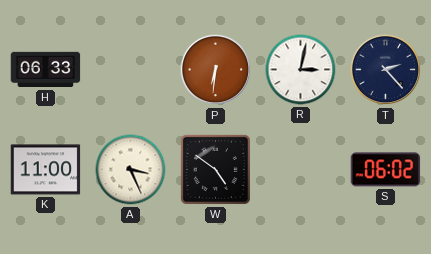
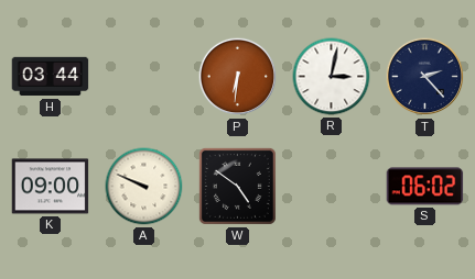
H: 06:33 -> 03:44 (51, 77)
K: 11:00 -> 09:00 (51, 187)
A: 3:26 -> 9:49 (144, 187)
